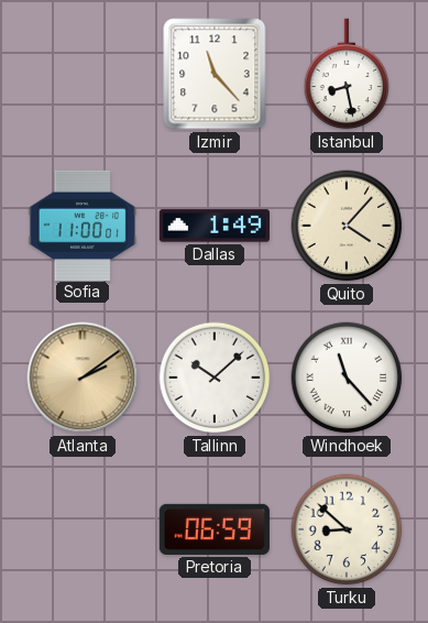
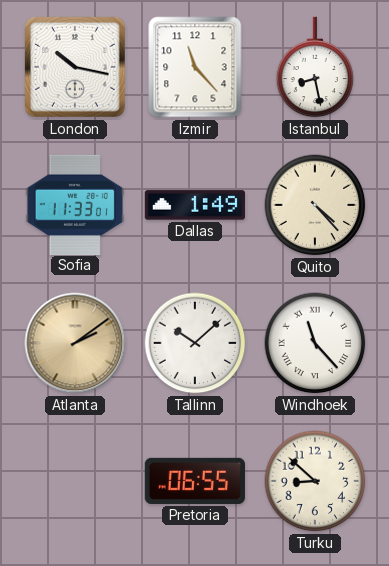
London: none -> 10:17 (75, 67)
Sofia: 11:00 -> 11:33 (74, 204)
Quito: 4:07 -> 4:23 (315, 205)
Pretoria: 06:59 -> 06:55 (195, 481)
